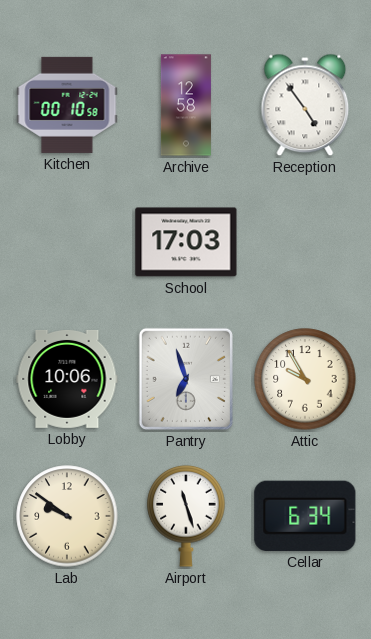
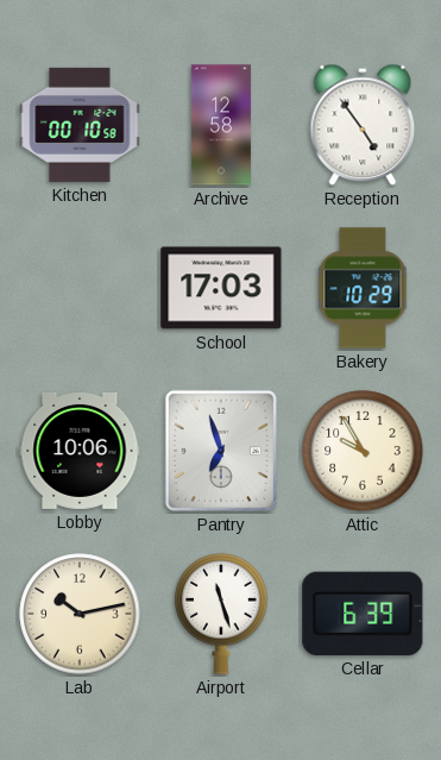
Bakery: none -> 10:29 (363, 288)
Lab: 9:51 -> 10:13 (80, 614)
Cellar: 6:34 -> 6:39 (363, 614)
